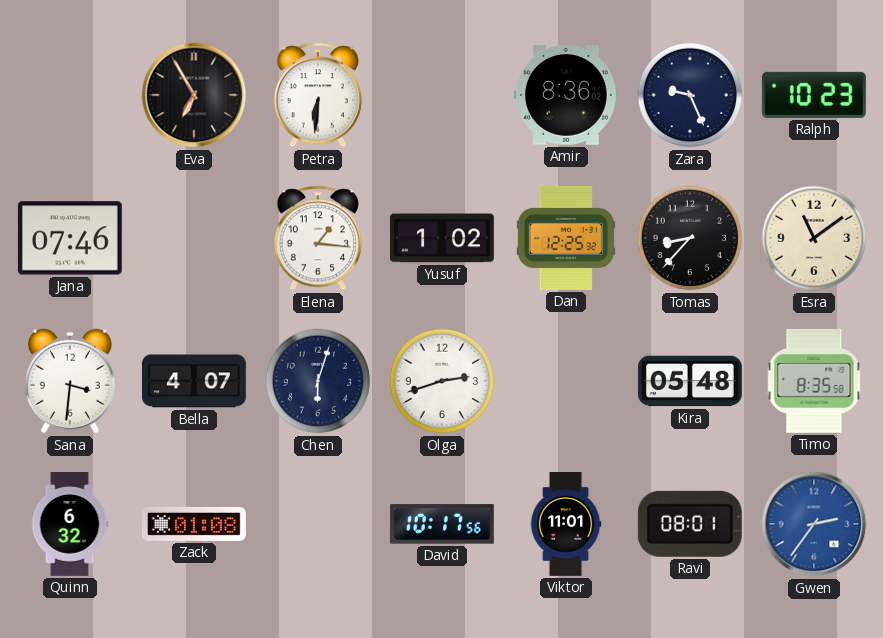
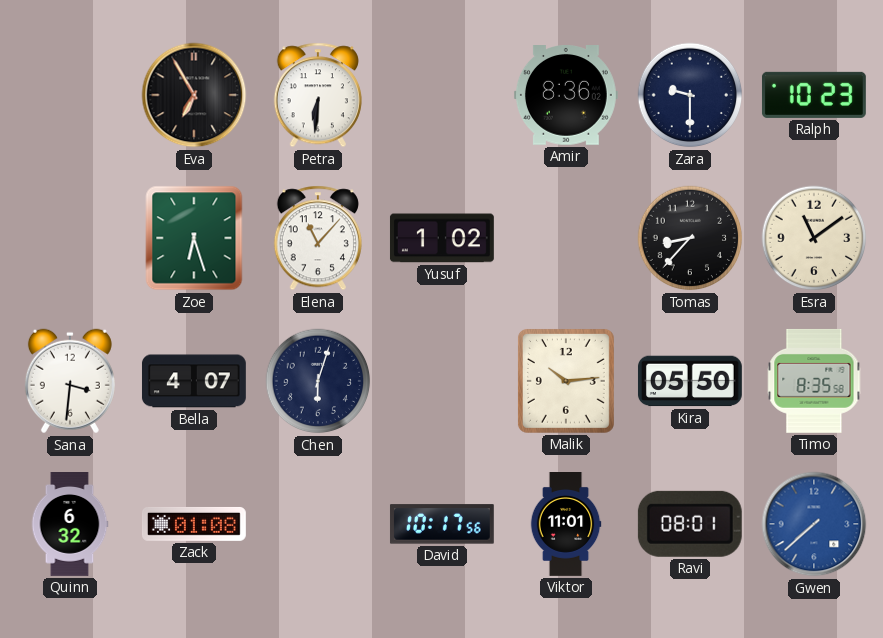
Zara: 9:26 -> 9:30 (690, 95)
Jana: 07:46 -> none (70, 238)
Zoe: none -> 6:27 (194, 238)
Elena: 1:16 -> 11:07 (318, 238)
Dan: 12:25 -> none (566, 238)
Olga: 2:42 -> none (442, 381)
Malik: none -> 10:14 (566, 381)
Kira: 05:48 -> 05:50 (690, 381)
Gwen: 2:36 -> 7:38 (814, 524)
